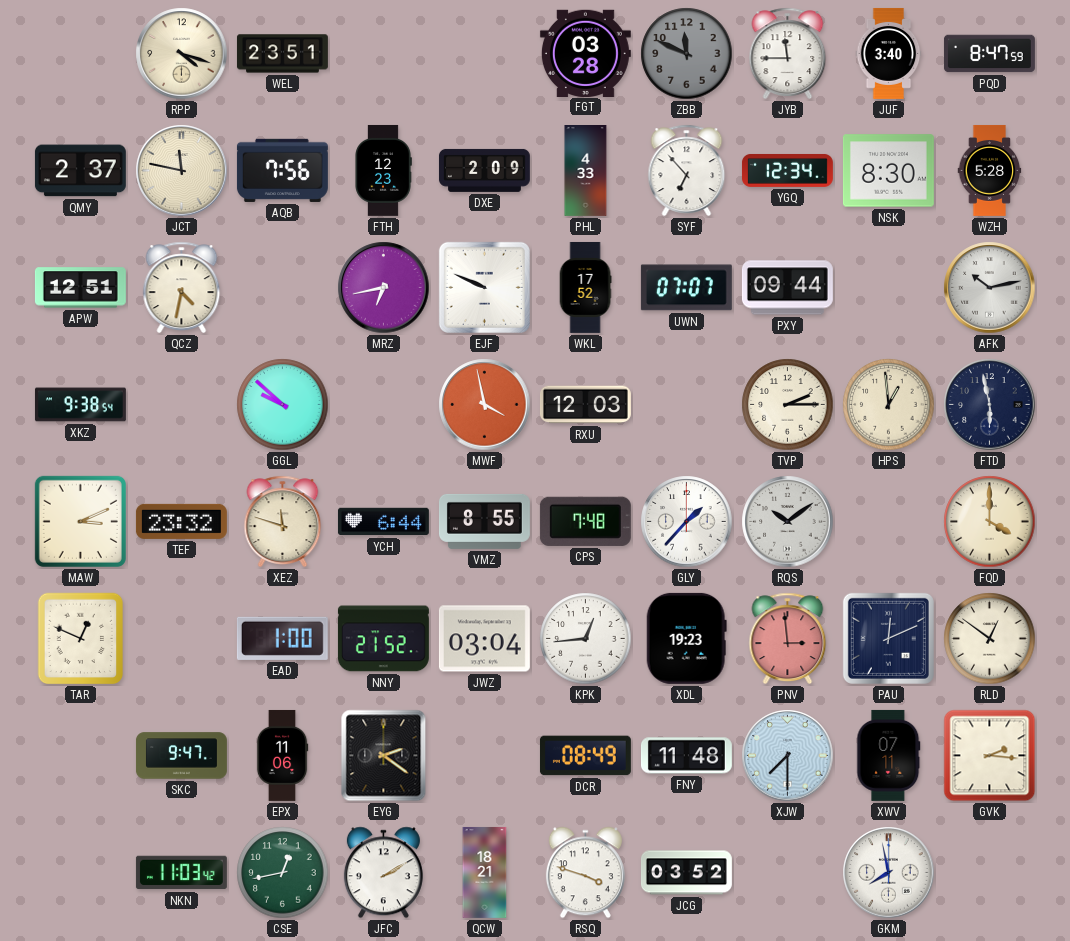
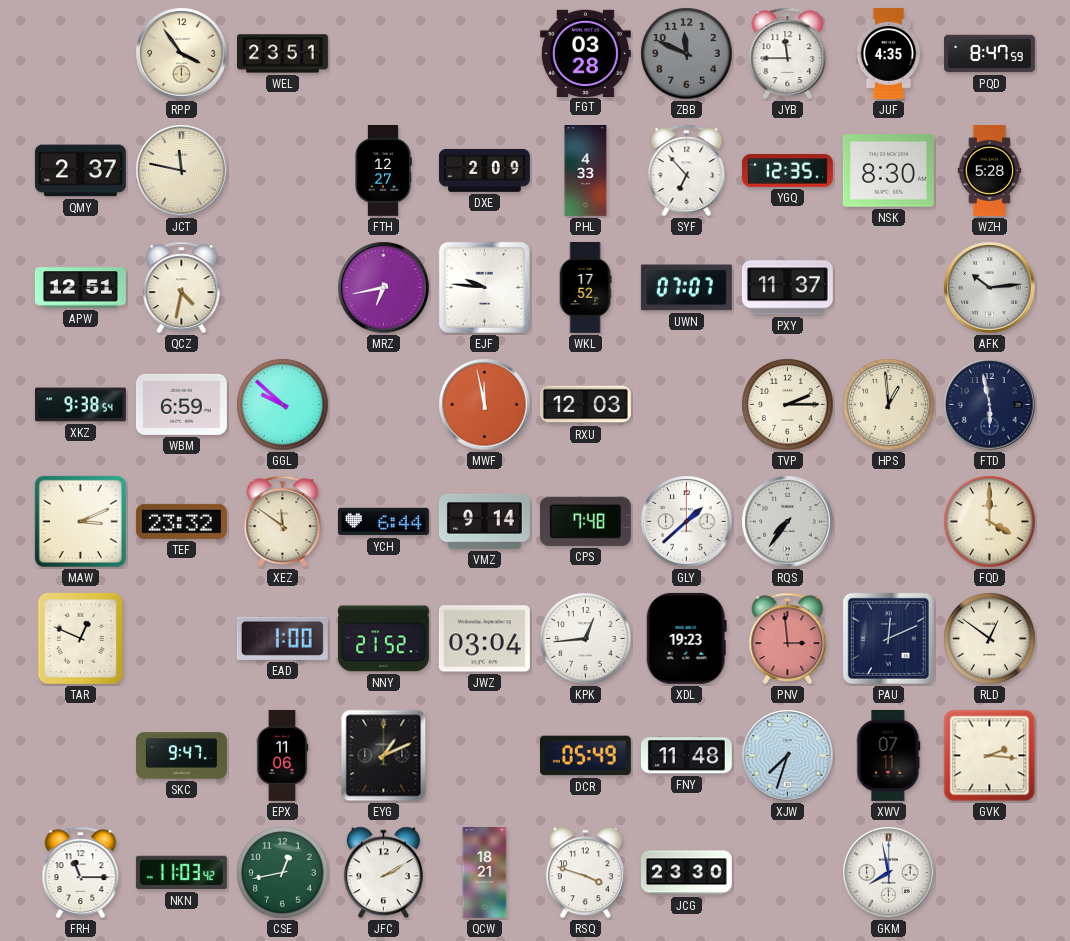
RPP: 4:18 -> 3:54 (182, 54)
JUF: 3:40 -> 4:35 (889, 53)
AQB: 7:56 -> none (282, 170)
FTH: 12:23 -> 12:27 (383, 170)
YGQ: 12:34 -> 12:35 (787, 170)
EJF: 9:49 -> 9:46 (484, 287)
PXY: 09:44 -> 11:37 (787, 288)
AFK: 10:13 -> 10:14 (990, 288)
WBM: none -> 6:59 (181, 404)
MWF: 3:58 -> 11:58 (485, 405)
XEZ: 11:48 -> 11:51 (283, 522)
VMZ: 8:55 -> 9:14 (484, 521)
GLY: 1:37 -> 1:38 (687, 522)
RQS: 10:09 -> 7:36 (788, 522)
EYG: 2:21 -> 1:11 (384, 756)
DCR: 08:49 -> 05:49 (585, 756)
XJW: 7:30 -> 7:33 (788, 756)
FRH: none -> 11:15 (81, 873)
JCG: 03:52 -> 23:30 (686, 873)
